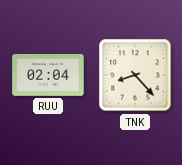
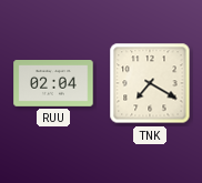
TNK: 8:23 -> 7:20 (150, 83)
